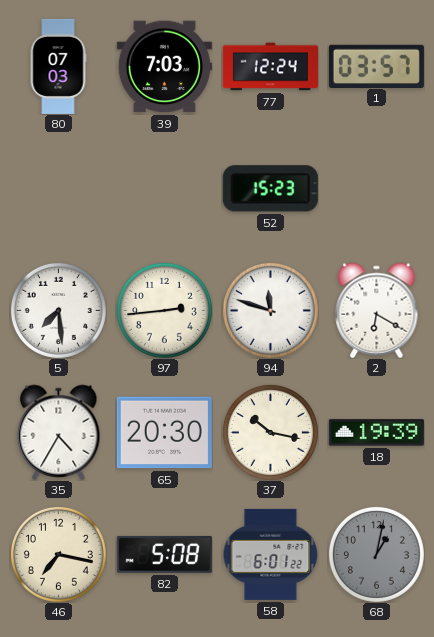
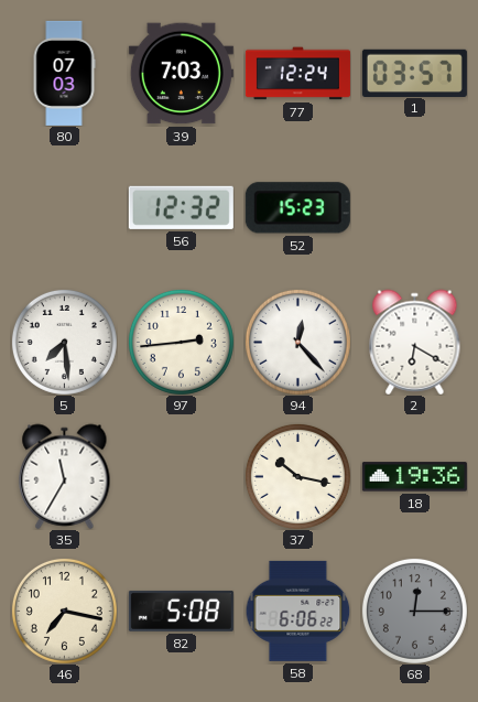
56: none -> 12:32 (181, 207)
94: 11:48 -> 12:23 (297, 342)
35: 4:35 -> 11:35 (65, 476)
65: 20:30 -> none (164, 433)
18: 19:39 -> 19:36 (414, 477)
58: 6:01 -> 6:06 (297, 611)
68: 1:02 -> 12:15 (414, 611)
